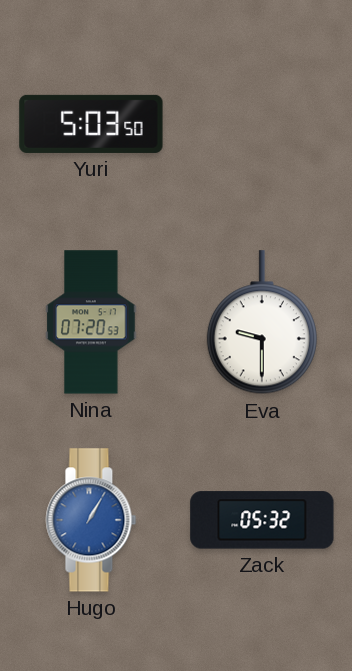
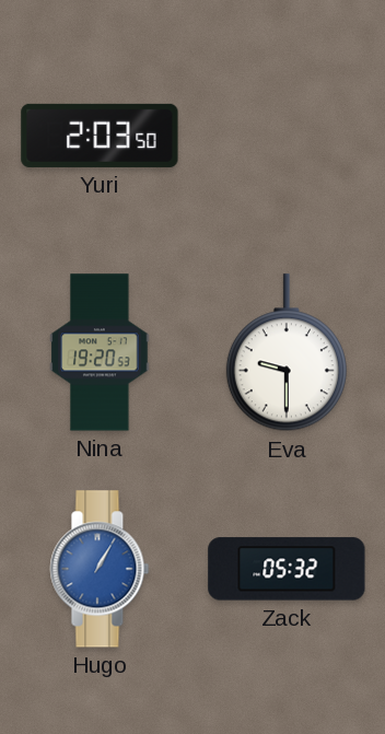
Yuri: 5:03 -> 2:03 (100, 136)
Nina: 07:20 -> 19:20 (100, 352)
